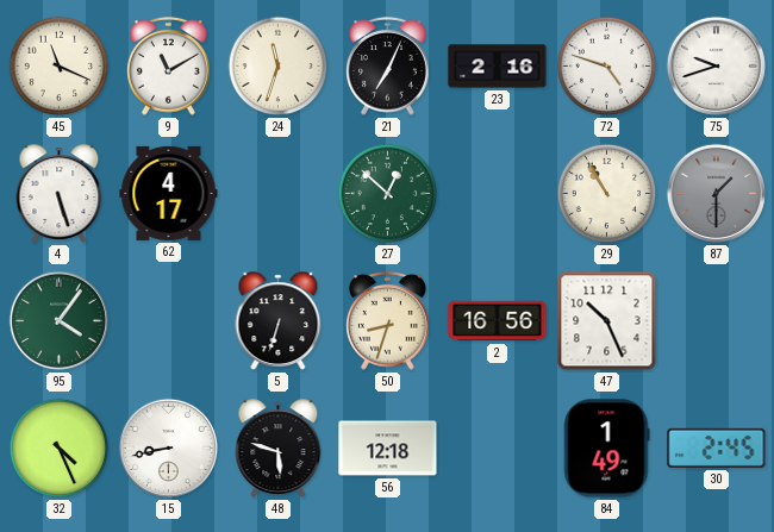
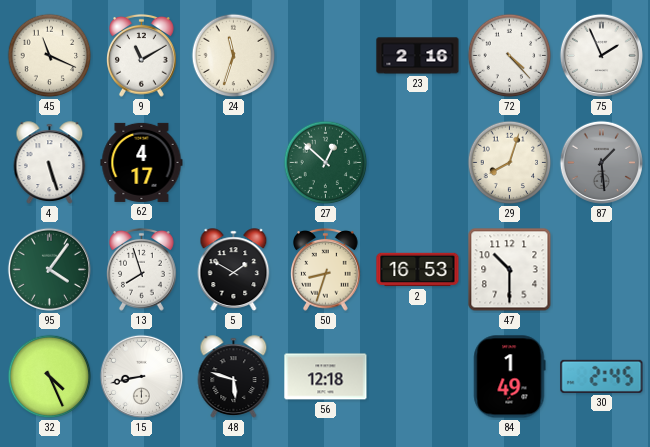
21: 7:04 -> none (388, 65)
72: 4:48 -> 4:23 (510, 56)
75: 9:42 -> 1:56 (601, 55)
29: 10:55 -> 8:03 (510, 163)
87: 1:30 -> 1:29 (601, 162)
13: none -> 7:57 (142, 269)
5: 6:33 -> 1:50 (234, 270)
2: 16:56 -> 16:53 (418, 270)
47: 10:26 -> 10:30 (510, 270)
